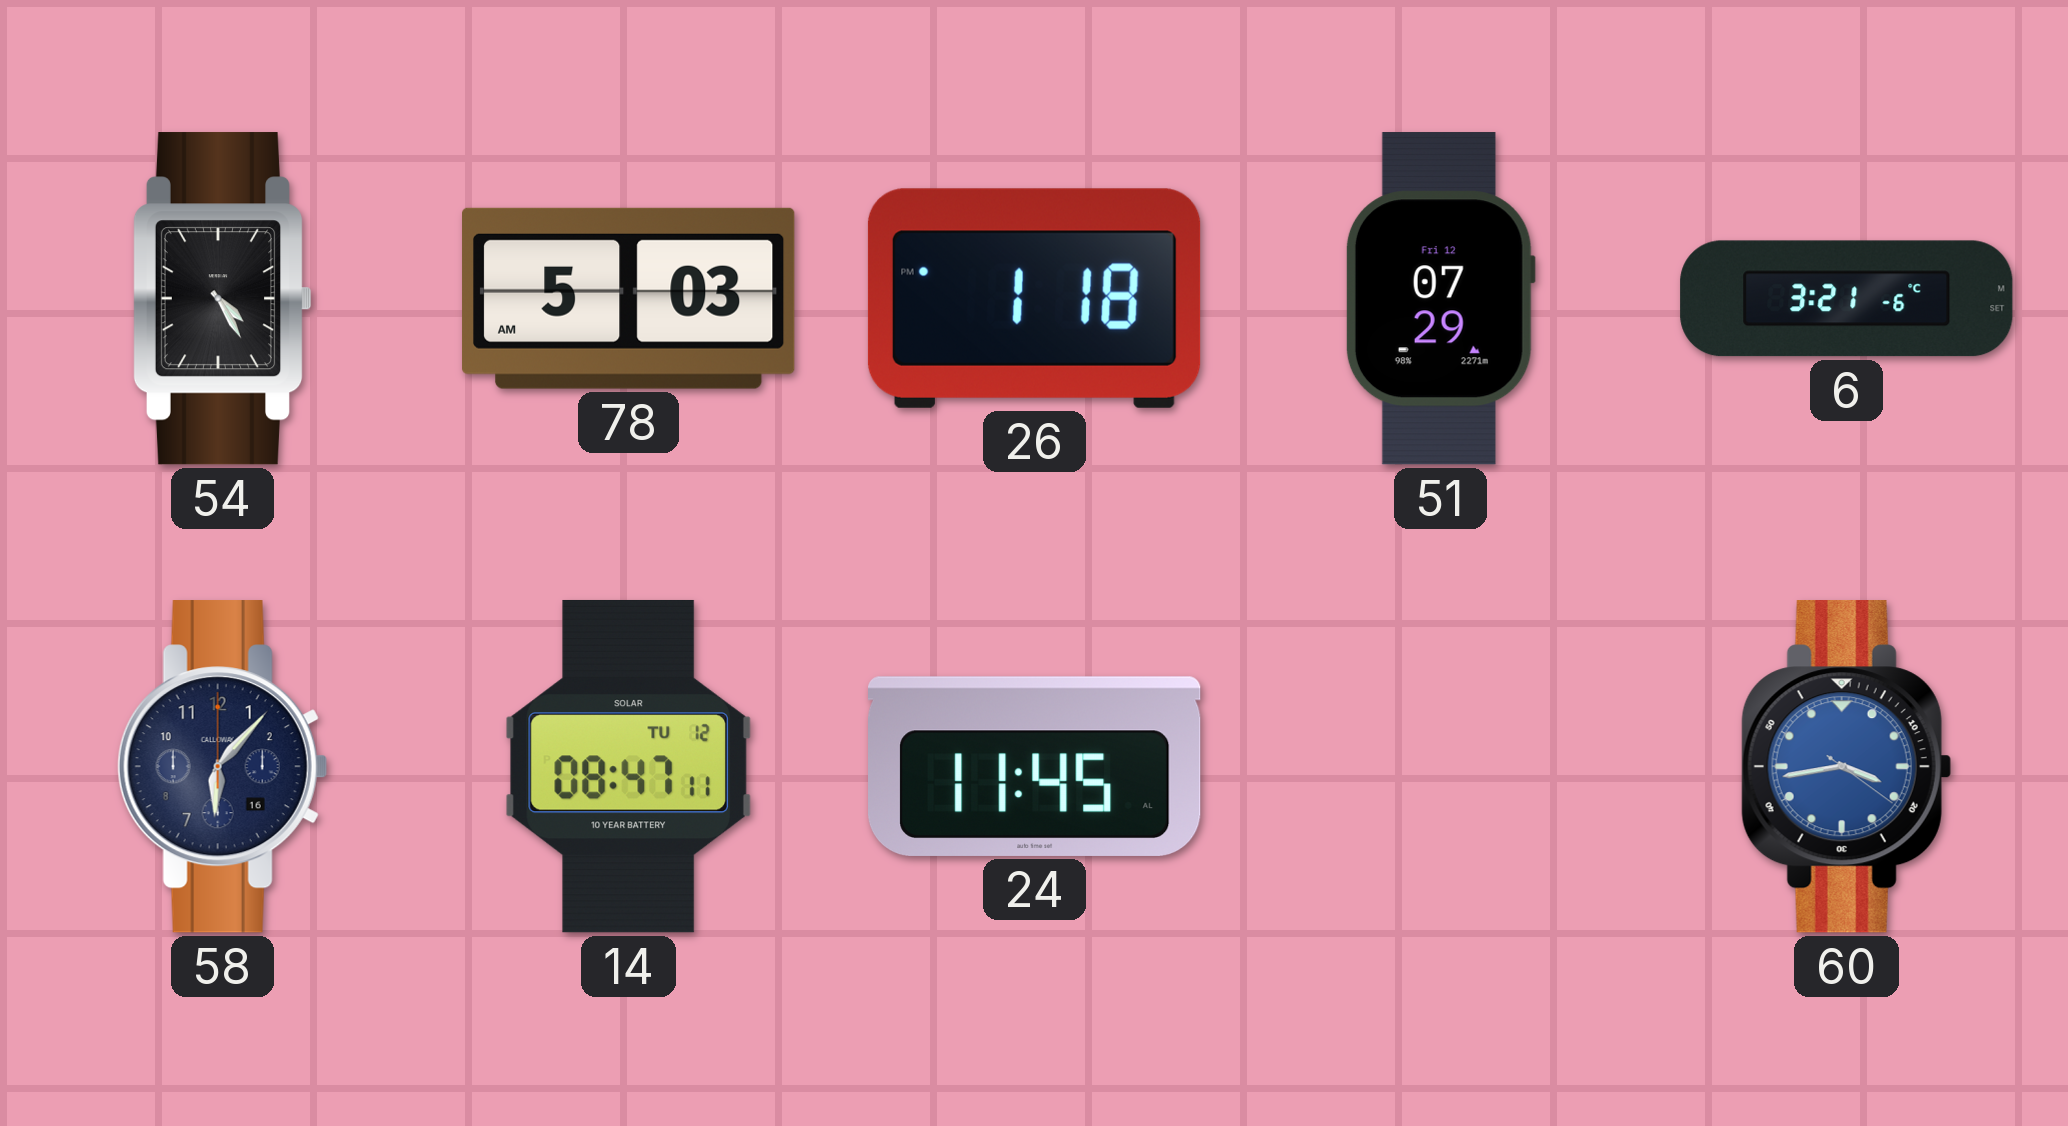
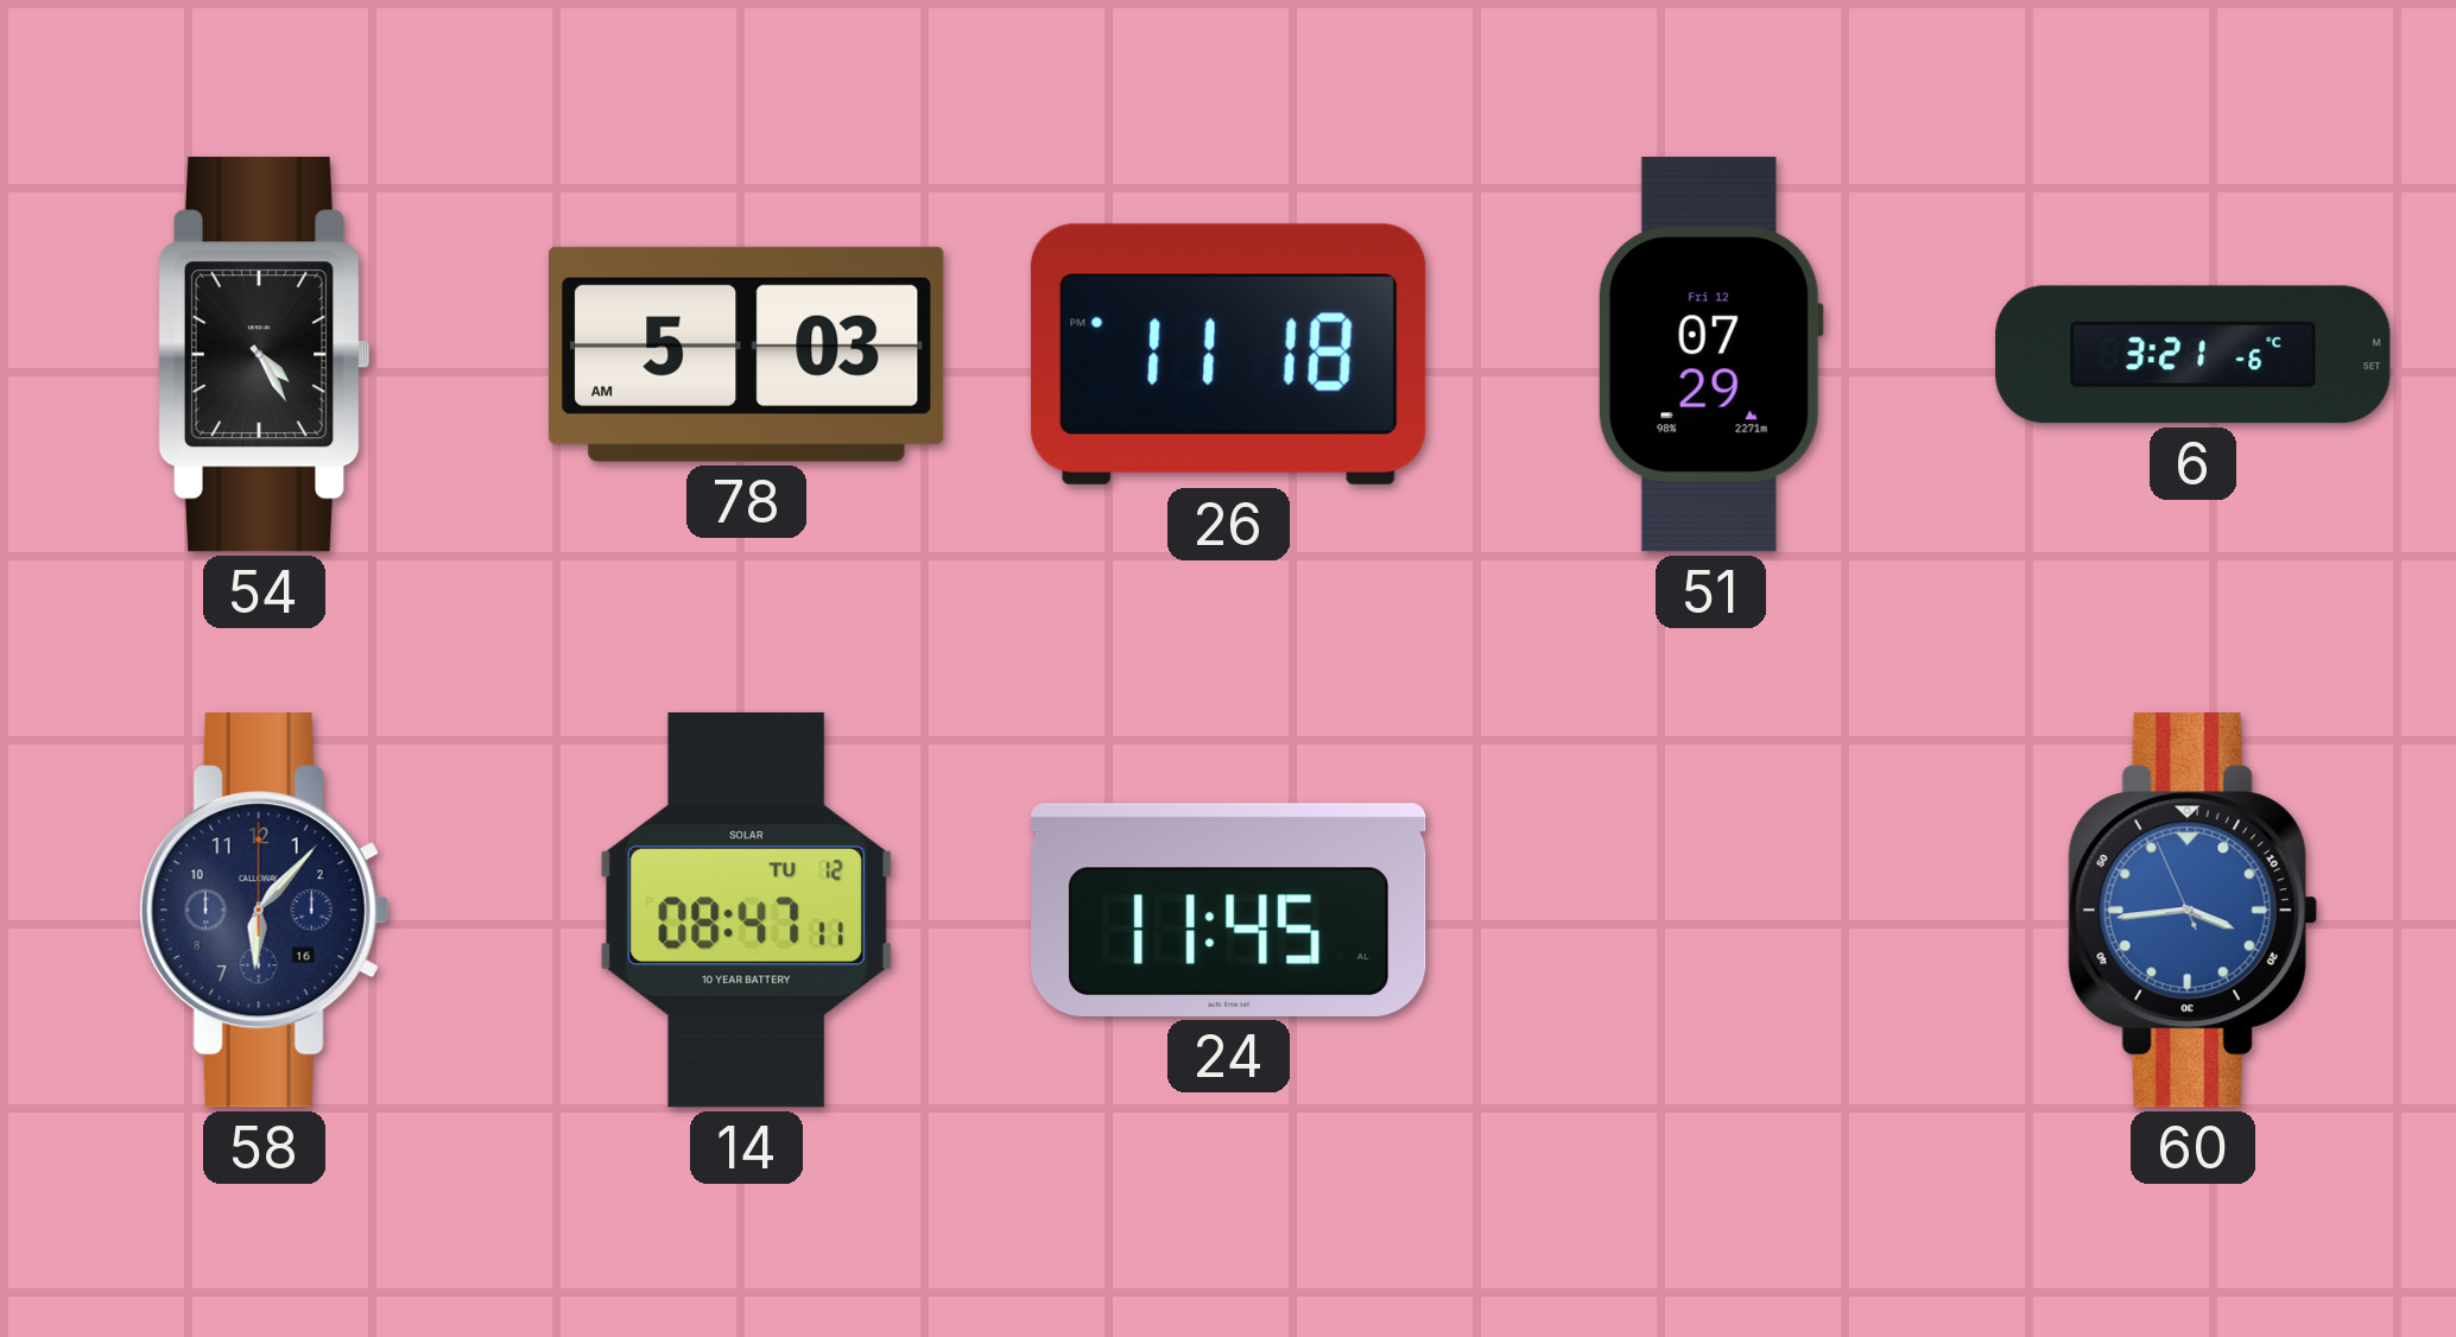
26: 1:18 -> 11:18 (1228, 354)
60: 3:43:21 -> 3:43:56 (2192, 911)
